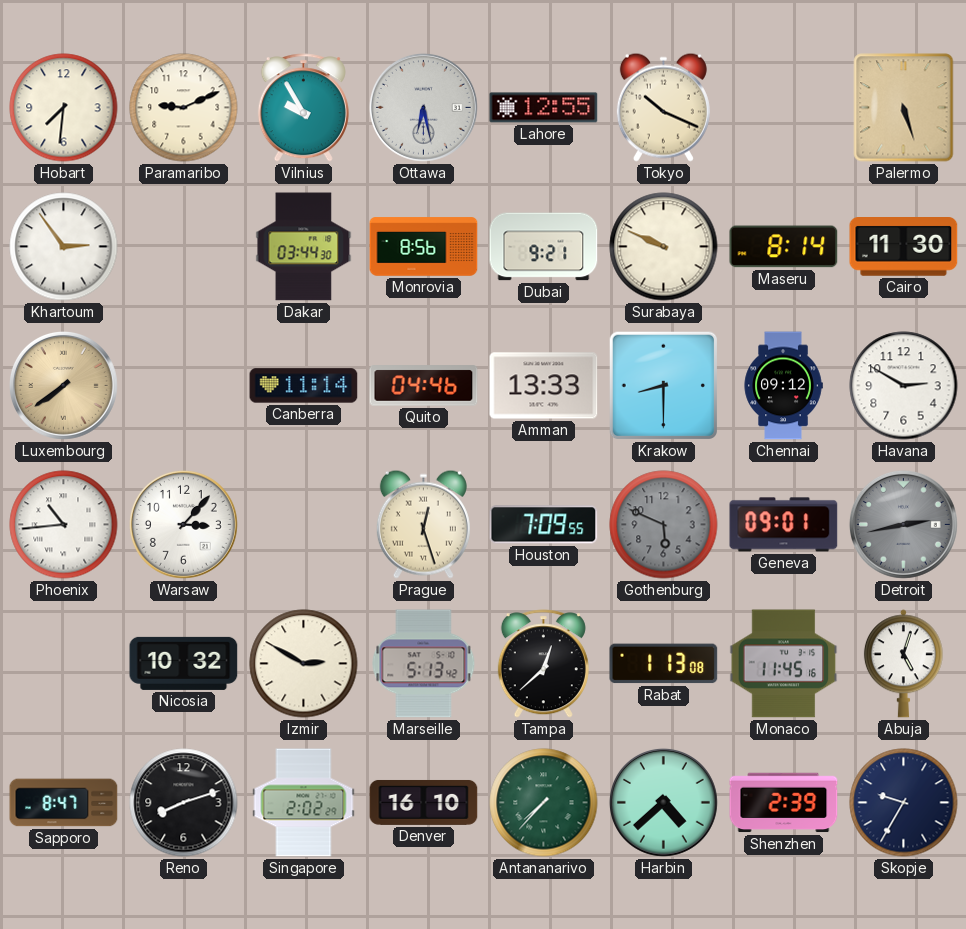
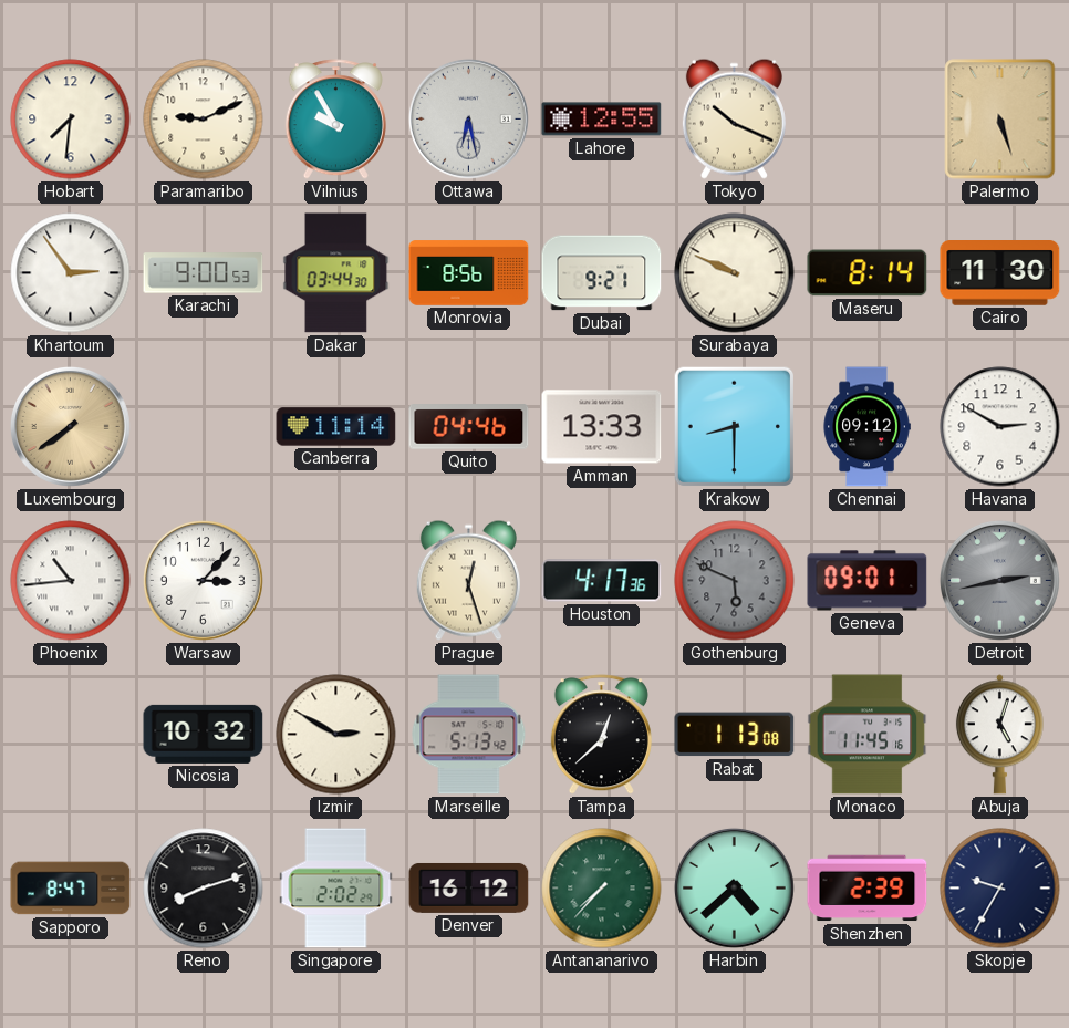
Karachi: none -> 9:00 (204, 273)
Houston: 7:09 -> 4:17 (602, 581)
Denver: 16:10 -> 16:12 (469, 887)
